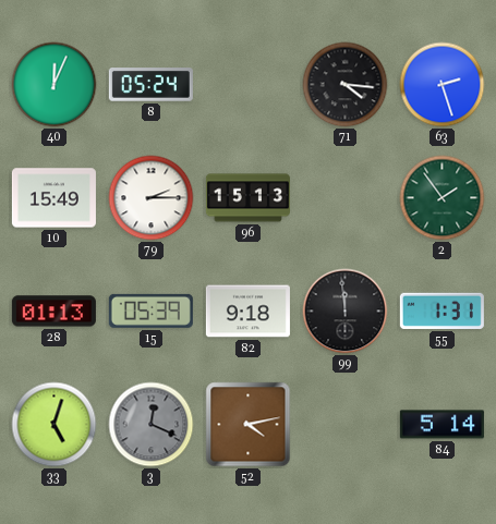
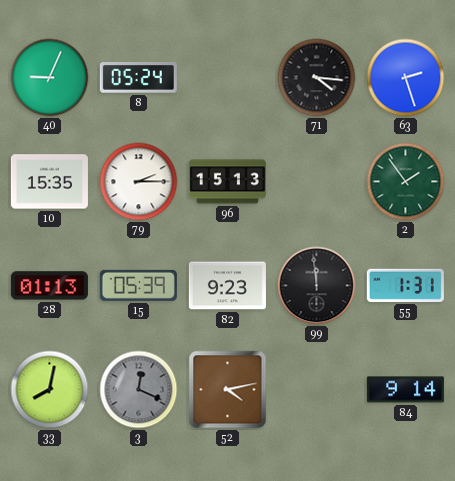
40: 12:04 -> 9:04 (50, 78)
10: 15:49 -> 15:35 (49, 182)
82: 9:18 -> 9:23 (227, 286)
33: 5:03 -> 8:02 (50, 390)
84: 5:14 -> 9:14 (405, 390)
